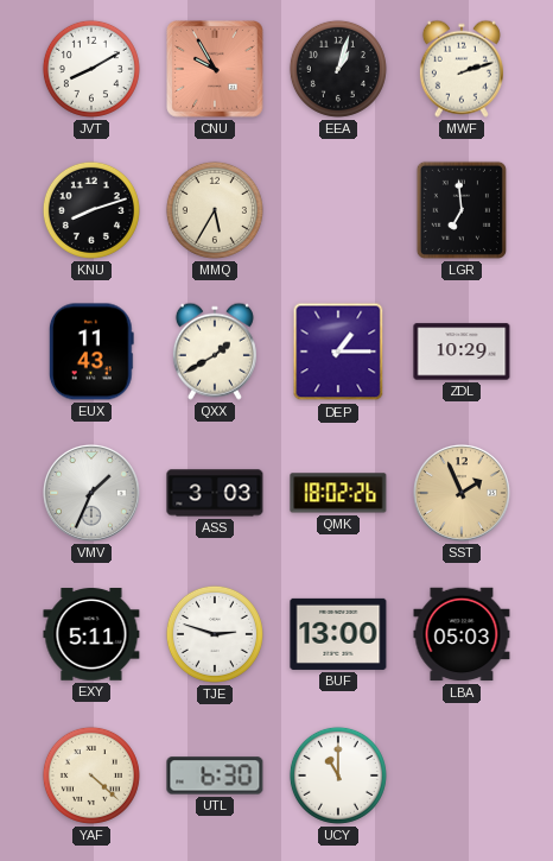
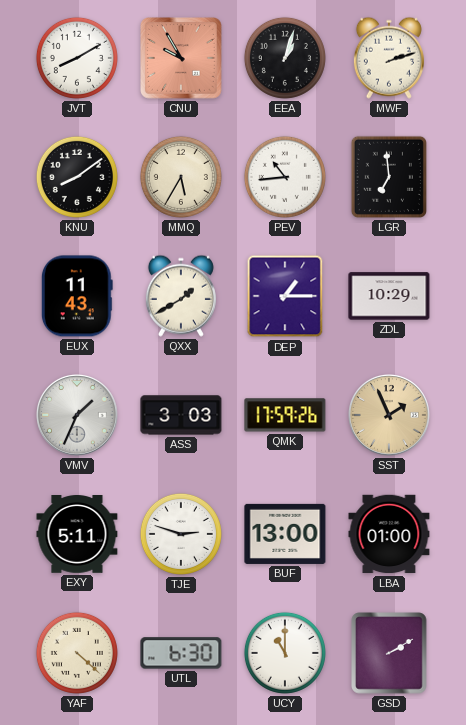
KNU: 8:12 -> 8:09 (77, 177)
PEV: none -> 10:44 (285, 177)
QMK: 18:02 -> 17:59 (285, 415)
LBA: 05:03 -> 01:00 (389, 534)
GSD: none -> 2:10 (389, 653)
